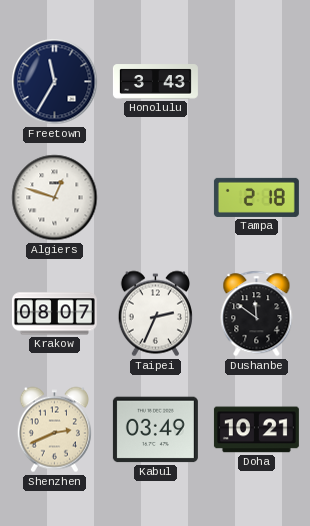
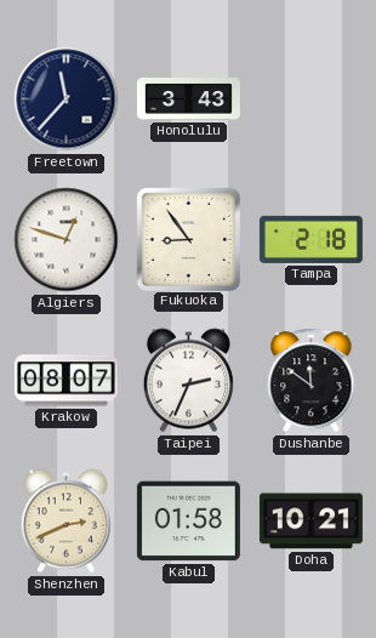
Freetown: 11:35 -> 11:37 (67, 99)
Fukuoka: none -> 8:54 (188, 239)
Kabul: 03:49 -> 01:58 (188, 522)
